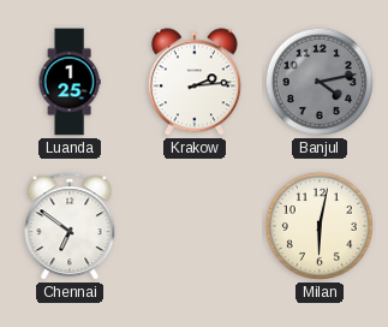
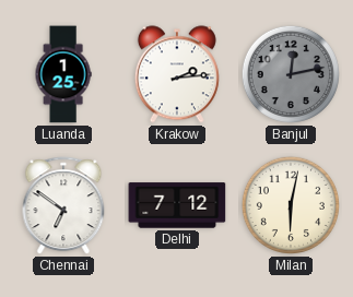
Banjul: 4:13 -> 12:13 (291, 74)
Delhi: none -> 7:12 (177, 205)
